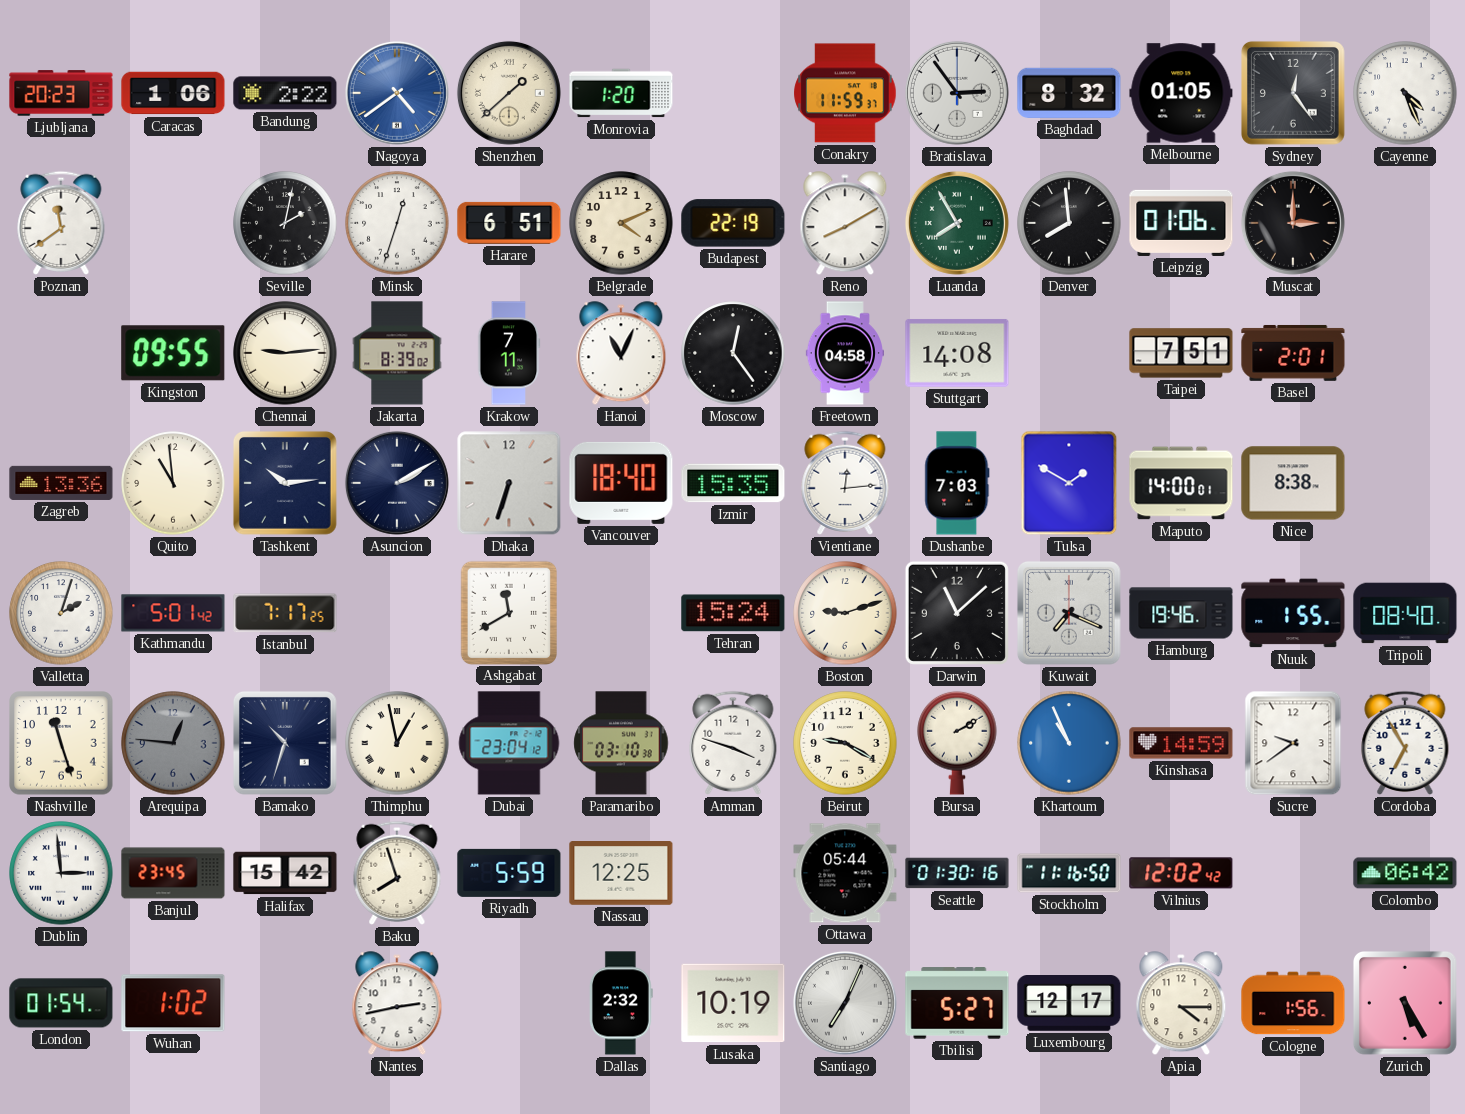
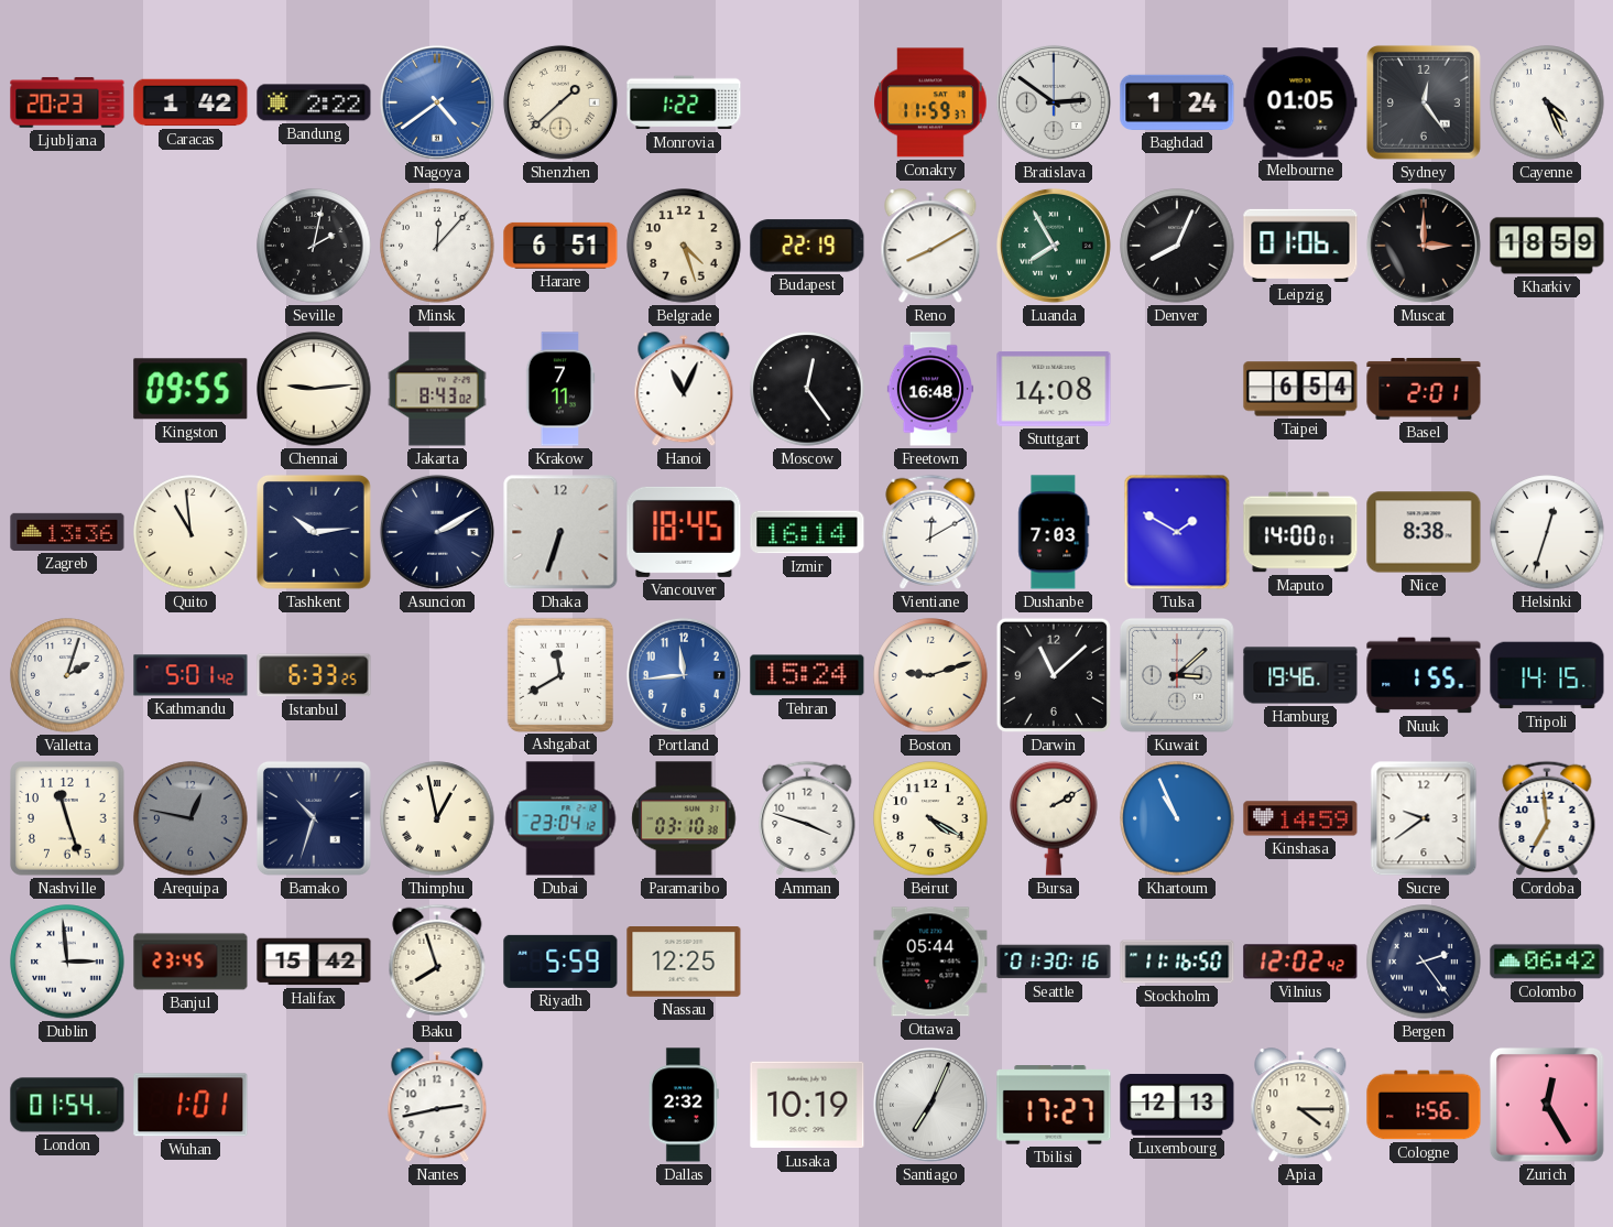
Caracas: 1:06 -> 1:42 (190, 102)
Monrovia: 1:20 -> 1:22 (684, 102)
Bratislava: 2:54 -> 2:51 (1054, 102)
Baghdad: 8:32 -> 1:24 (1177, 102)
Poznan: 11:39 -> none (61, 223)
Minsk: 12:33 -> 12:07 (437, 246)
Belgrade: 4:11 -> 4:27 (684, 246)
Denver: 7:59 -> 8:04 (1177, 246)
Kharkiv: none -> 18:59 (1547, 246)
Jakarta: 8:39 -> 8:43 (437, 389)
Freetown: 04:58 -> 16:48 (930, 389)
Taipei: 7:51 -> 6:54 (1300, 389)
Vancouver: 18:40 -> 18:45 (684, 532)
Izmir: 15:35 -> 16:14 (807, 532)
Vientiane: 12:14 -> 12:10 (930, 532)
Helsinki: none -> 12:33 (1547, 532)
Istanbul: 7:17 -> 6:33 (314, 675)
Portland: none -> 11:44 (684, 675)
Kuwait: 7:19 -> 3:08 (1177, 675)
Tripoli: 08:40 -> 14:15 (1547, 675)
Arequipa: 12:46 -> 12:47 (190, 818)
Beirut: 9:20 -> 4:20 (930, 818)
Cordoba: 6:55 -> 6:59 (1547, 818)
Bergen: none -> 2:24 (1424, 962)
Wuhan: 1:02 -> 1:01 (190, 1105)
Tbilisi: 5:27 -> 17:27 (1054, 1105)
Luxembourg: 12:17 -> 12:13 (1177, 1106)
Zurich: 5:25 -> 12:25 (1547, 1105)
